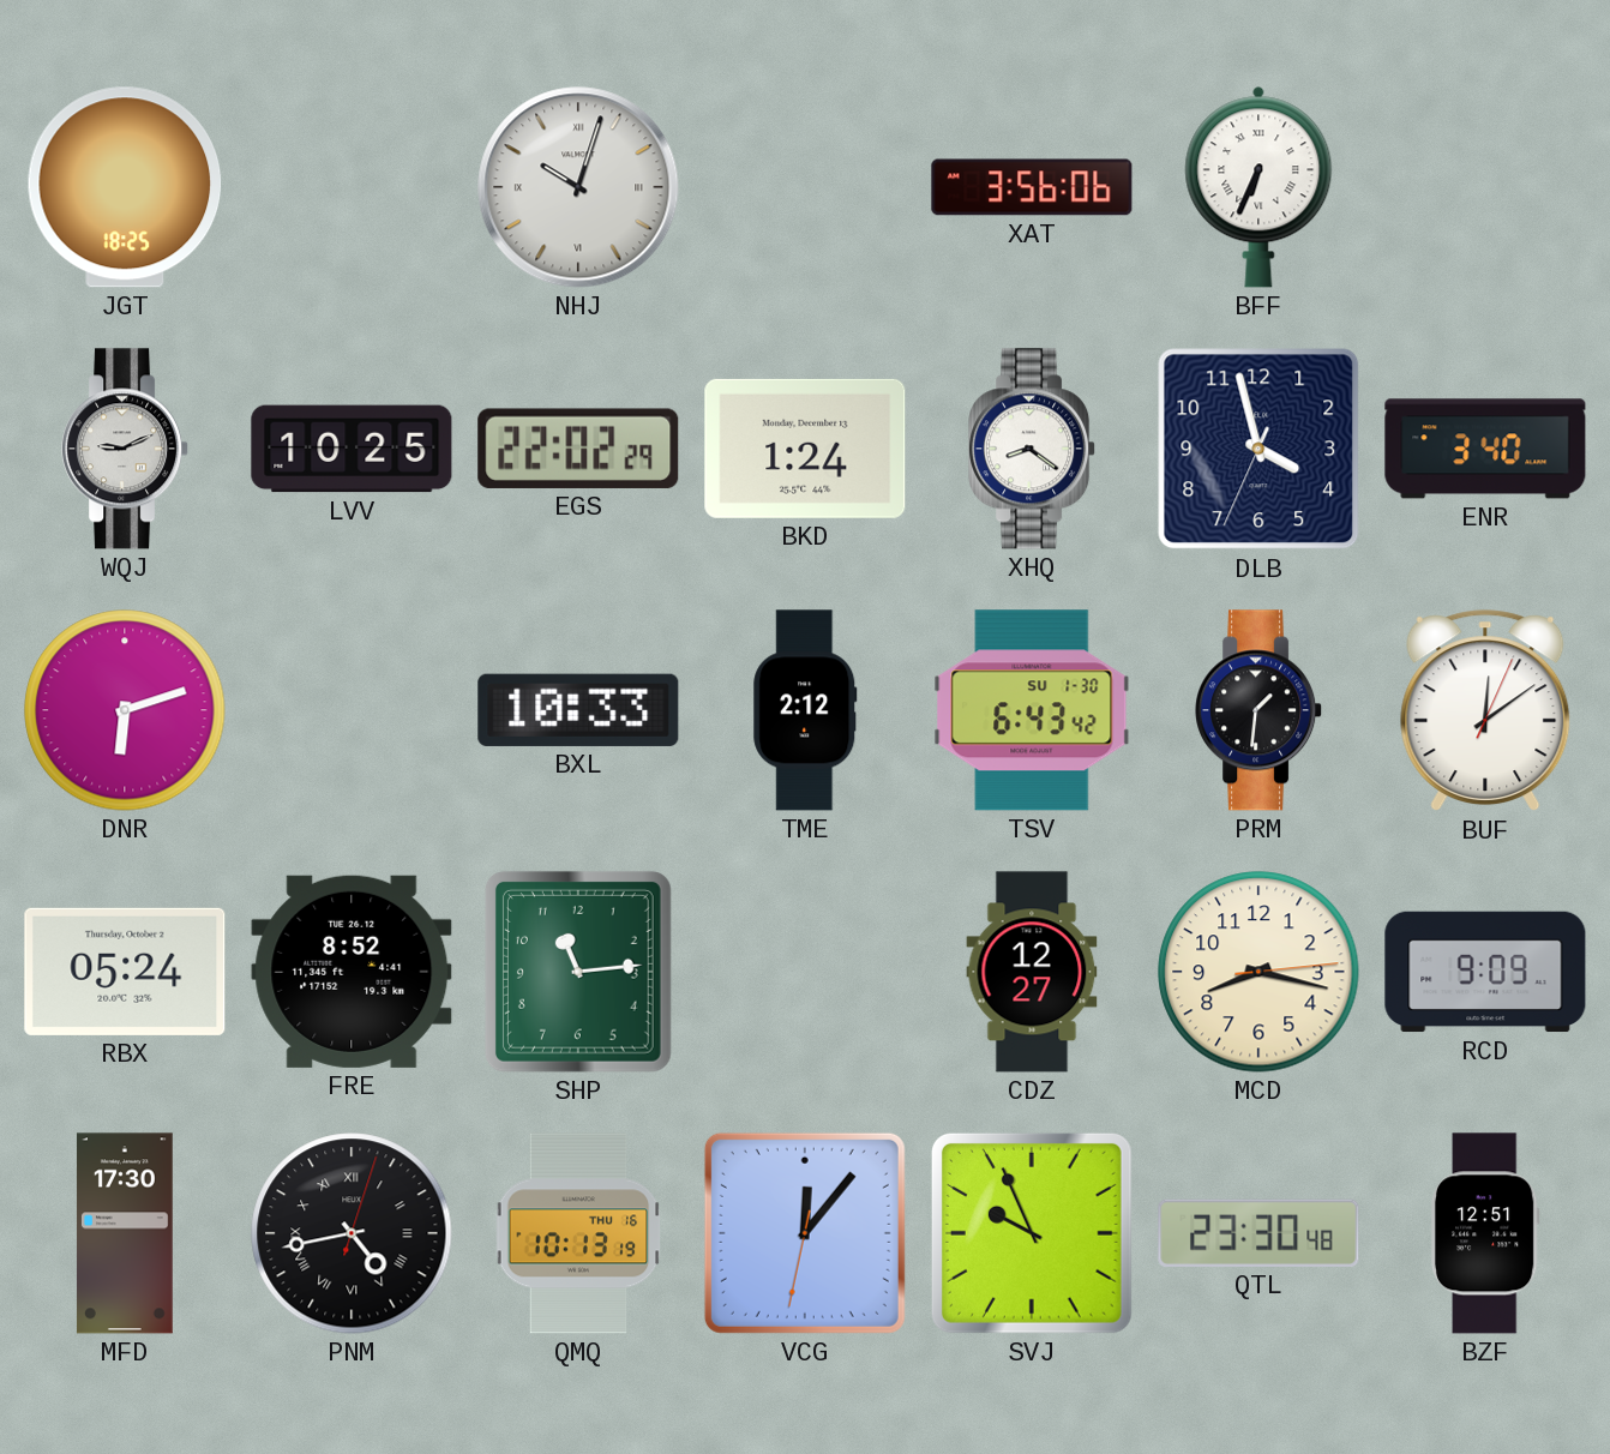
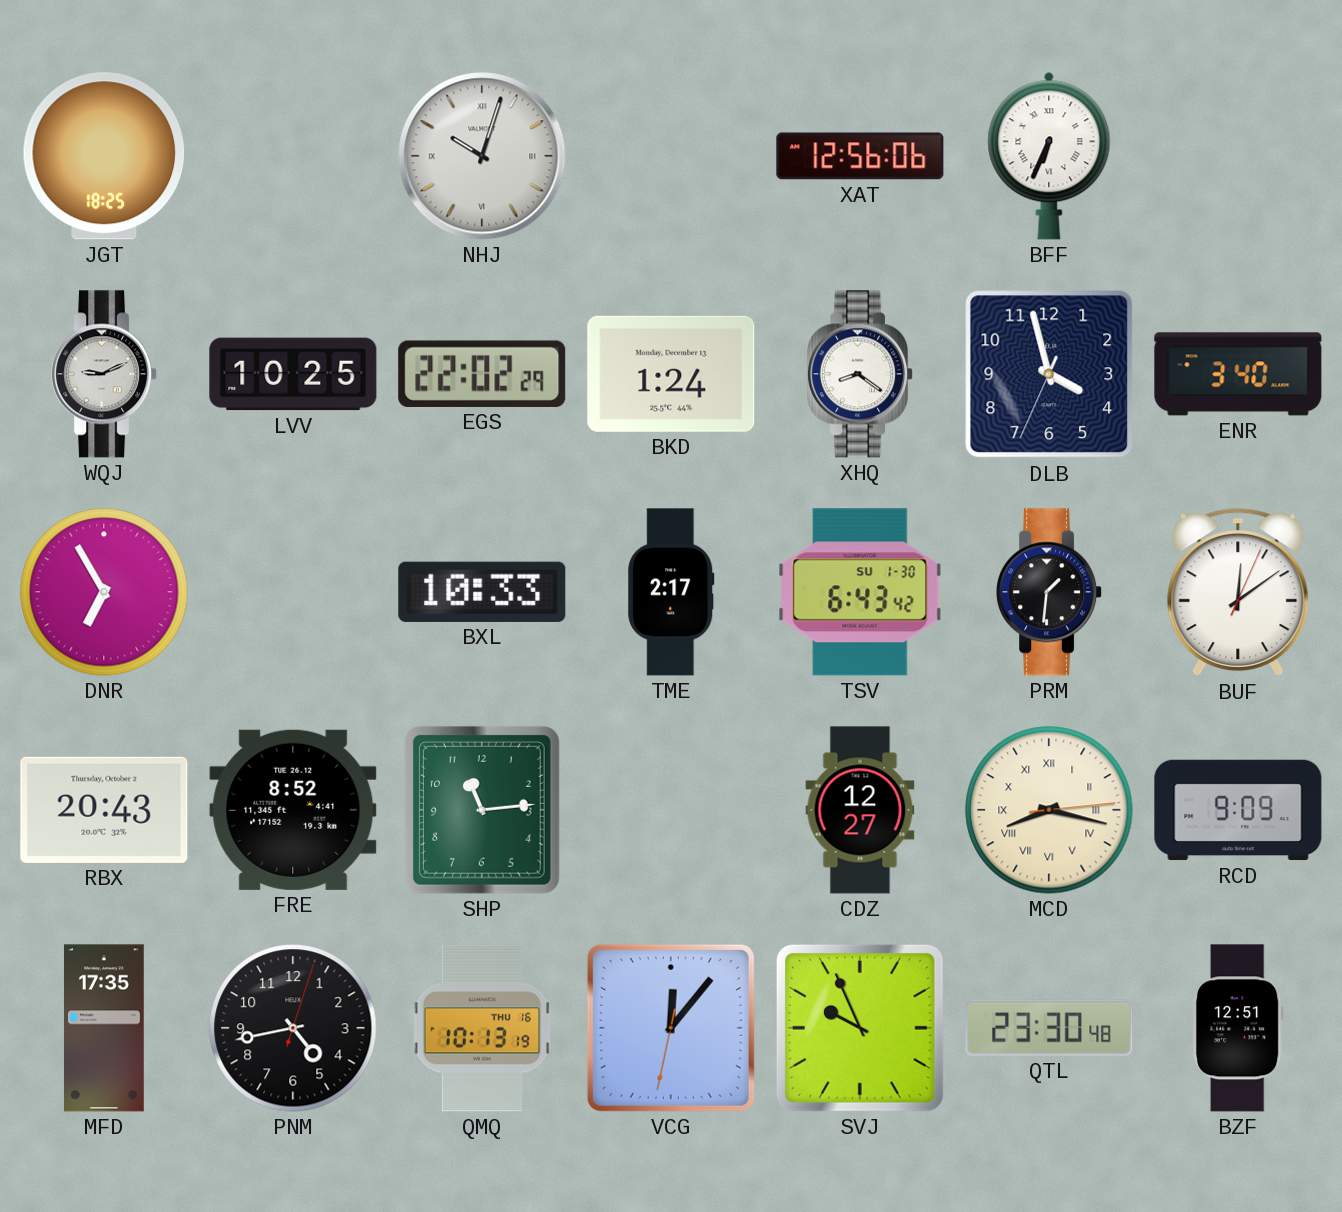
XAT: 3:56 -> 12:56 (860, 156)
DNR: 6:12 -> 6:55 (104, 592)
TME: 2:12 -> 2:17 (671, 592)
RBX: 05:24 -> 20:43 (104, 810)
MCD numerals: Arabic -> Roman (1049, 810)
MFD: 17:30 -> 17:35 (104, 1028)
PNM numerals: Roman -> Arabic (293, 1028)
